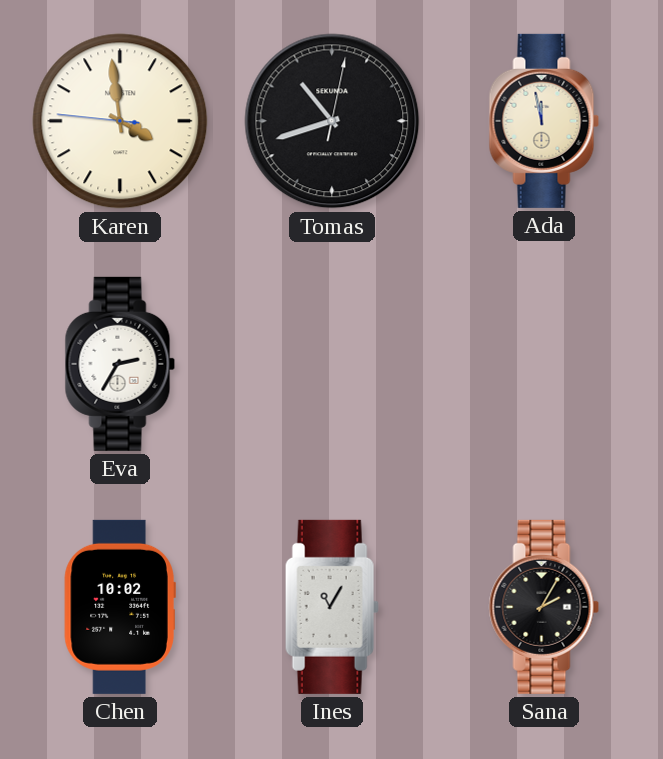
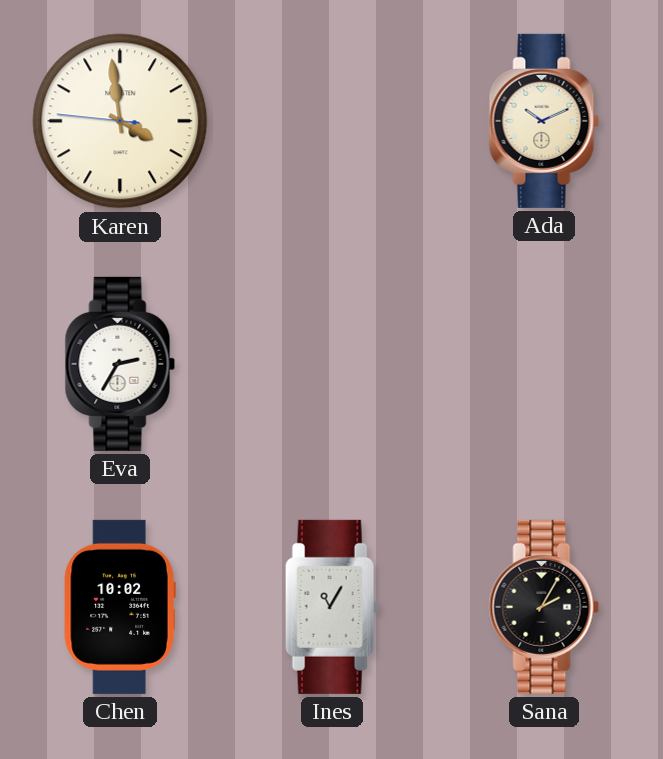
Tomas: 10:42 -> none (332, 121)
Ada: 11:58 -> 10:11 (544, 121)
